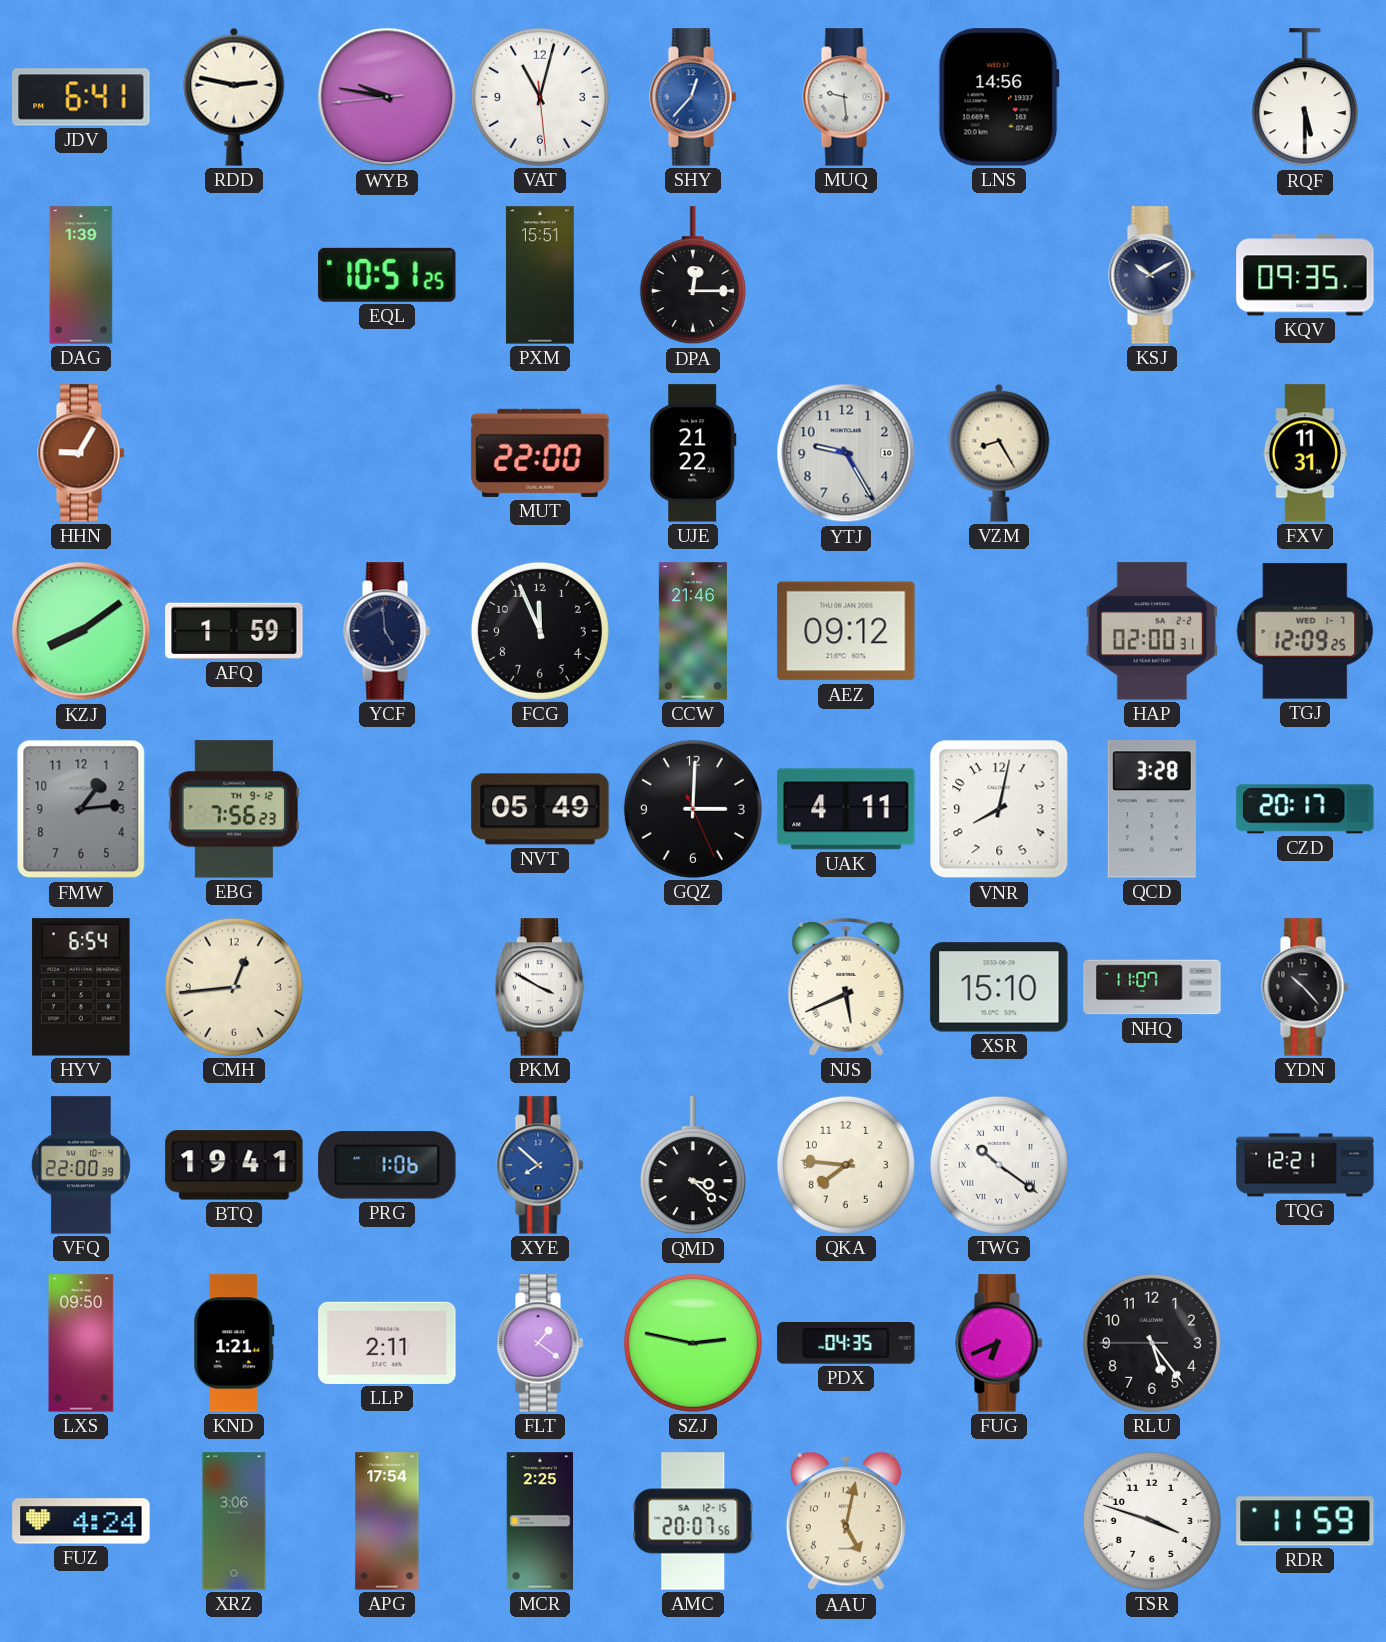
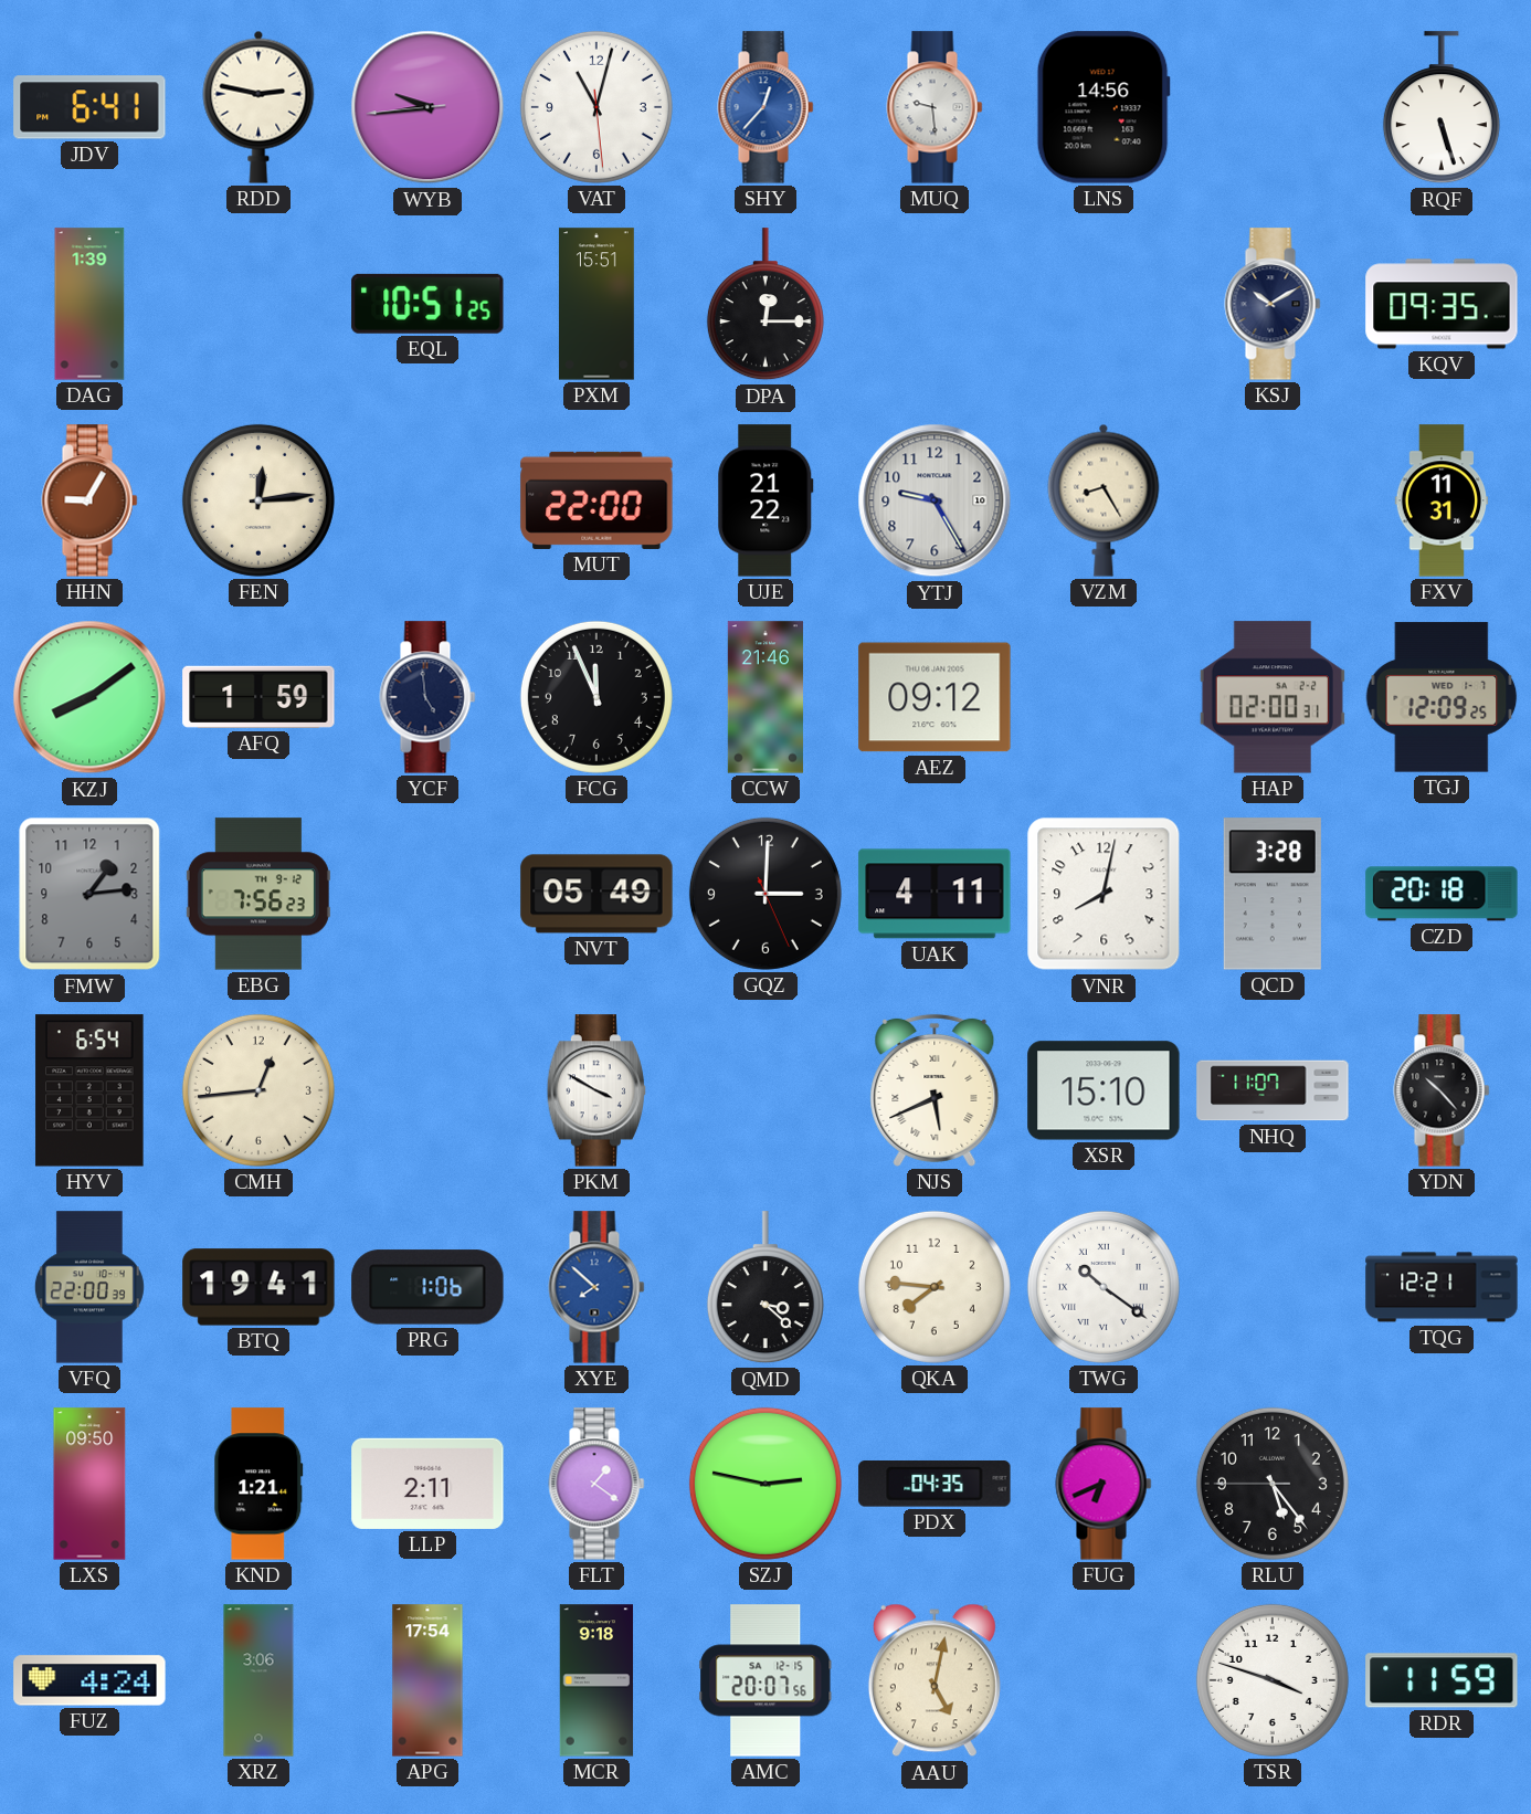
WYB: 9:46 -> 9:43 (427, 107)
RQF: 5:30 -> 5:27 (1442, 108)
FEN: none -> 12:14 (258, 500)
CZD: 20:17 -> 20:18 (1442, 894)
MCR: 2:25 -> 9:18 (596, 1680)
